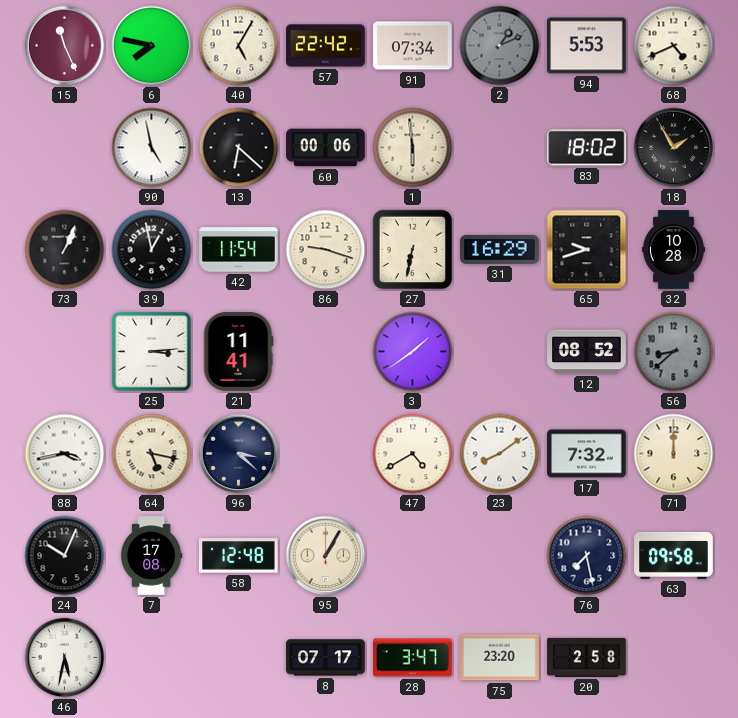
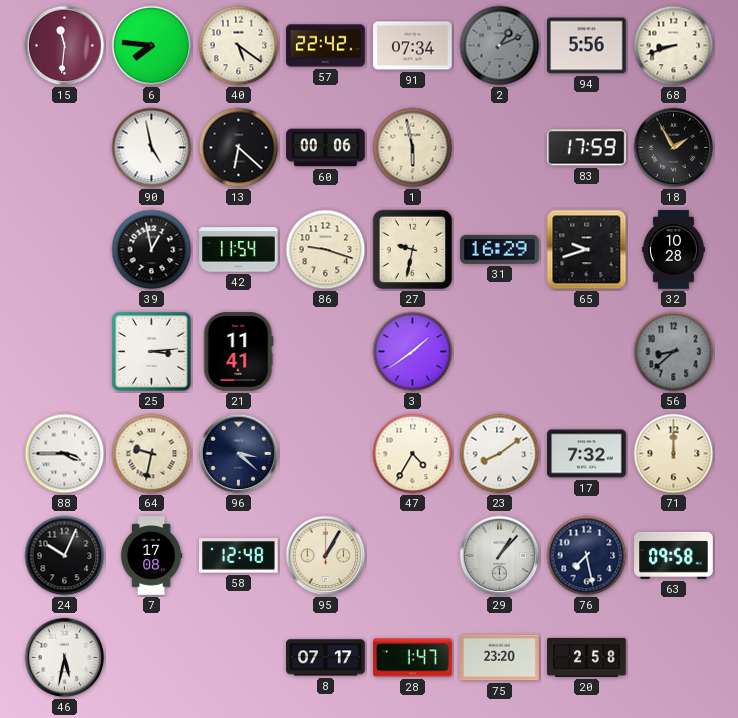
15: 11:26 -> 11:31 (65, 46)
6: 7:47 -> 7:46 (152, 46)
40: 5:05 -> 5:21 (239, 46)
94: 5:53 -> 5:56 (587, 46)
68: 4:41 -> 8:42 (674, 46)
1: 5:59 -> 5:58 (413, 148)
83: 18:02 -> 17:59 (587, 148)
73: 1:04 -> none (65, 250)
27: 6:32 -> 9:32 (413, 250)
12: 08:52 -> none (587, 352)
88: 3:43 -> 3:45 (65, 454)
64: 5:17 -> 9:32 (152, 454)
47: 4:40 -> 4:35 (413, 454)
29: none -> 1:07 (500, 556)
28: 3:47 -> 1:47 (413, 658)
